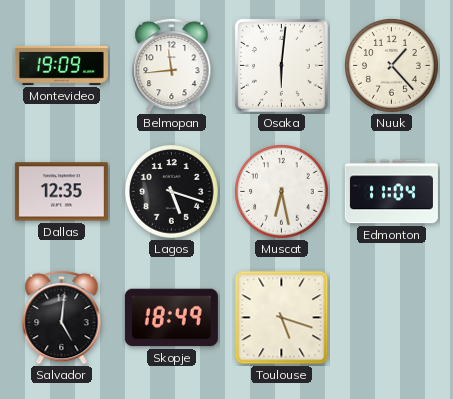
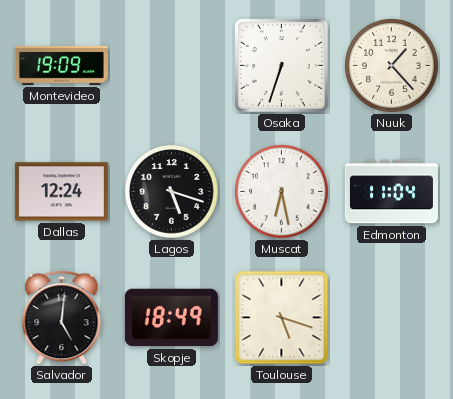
Belmopan: 11:44 -> none (172, 65)
Osaka: 6:01 -> 6:33 (282, 66)
Dallas: 12:35 -> 12:24 (61, 192)
